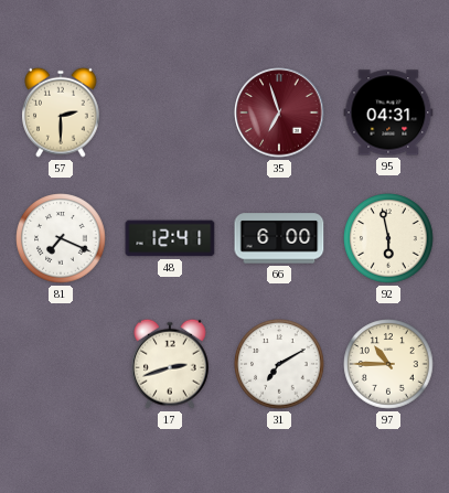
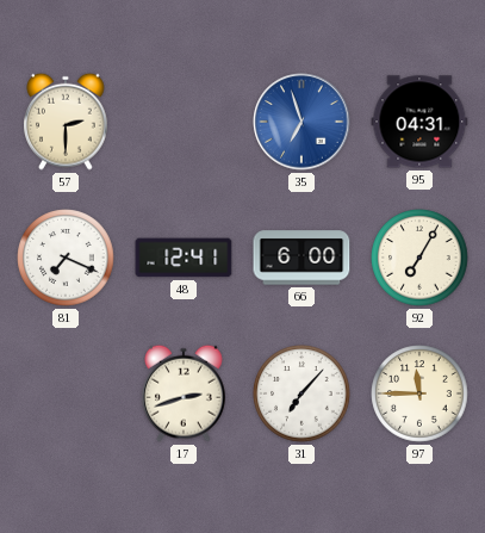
35 dial: burgundy -> blue (301, 122)
92: 5:58 -> 7:05 (419, 258)
31: 7:10 -> 7:07 (301, 393)
97: 10:45 -> 11:45 (419, 393)
